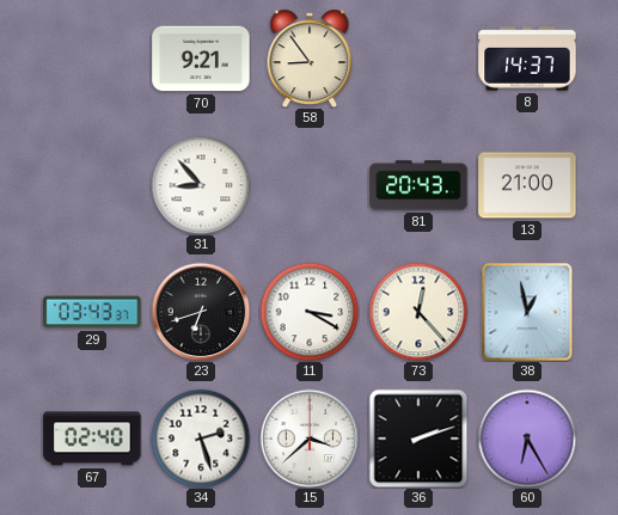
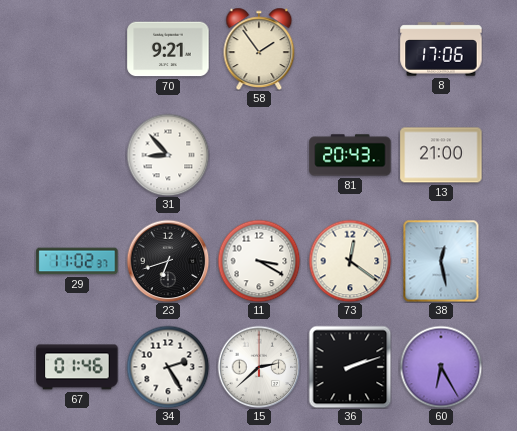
58: 8:54 -> 1:54 (259, 49)
8: 14:37 -> 17:06 (441, 49)
29: 03:43 -> 11:02 (77, 261)
73: 12:23 -> 12:21 (350, 261)
38: 12:58 -> 12:28 (441, 261)
67: 02:40 -> 01:46 (77, 367)
34: 2:27 -> 2:25 (168, 367)
15: 3:38 -> 2:38 (259, 367)
